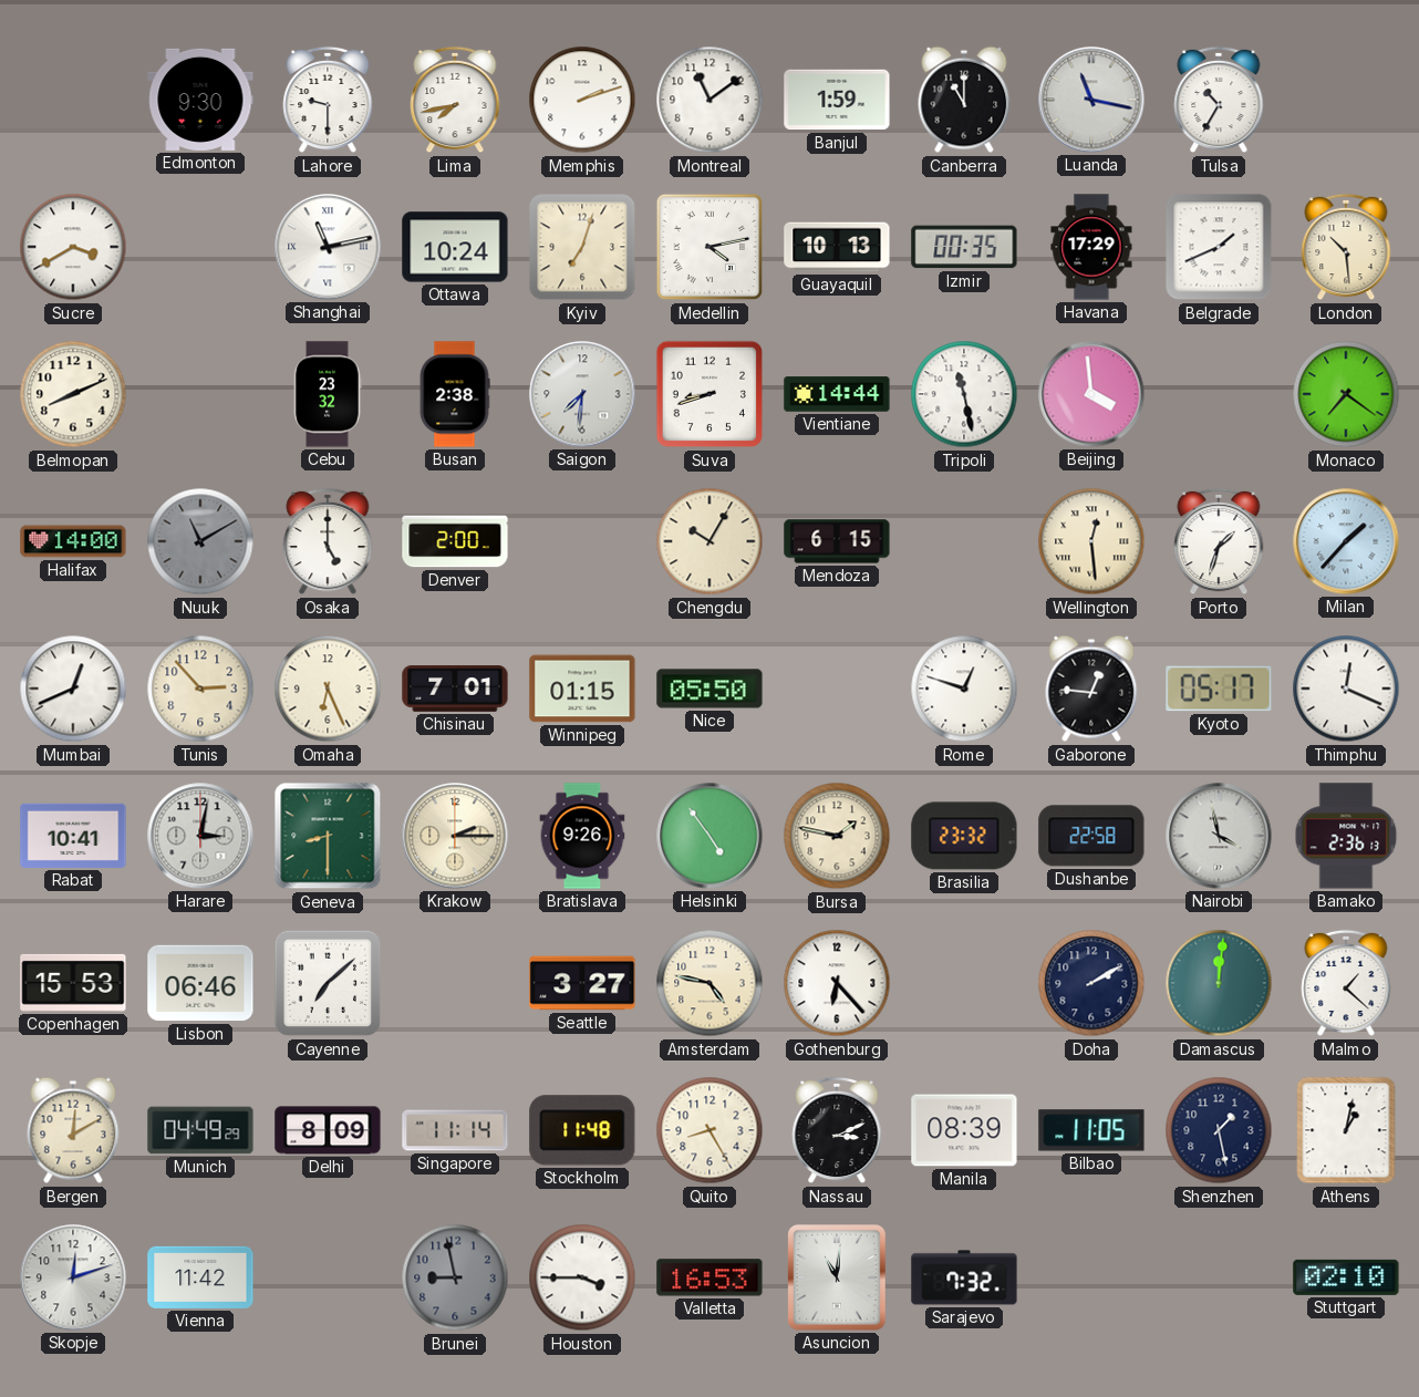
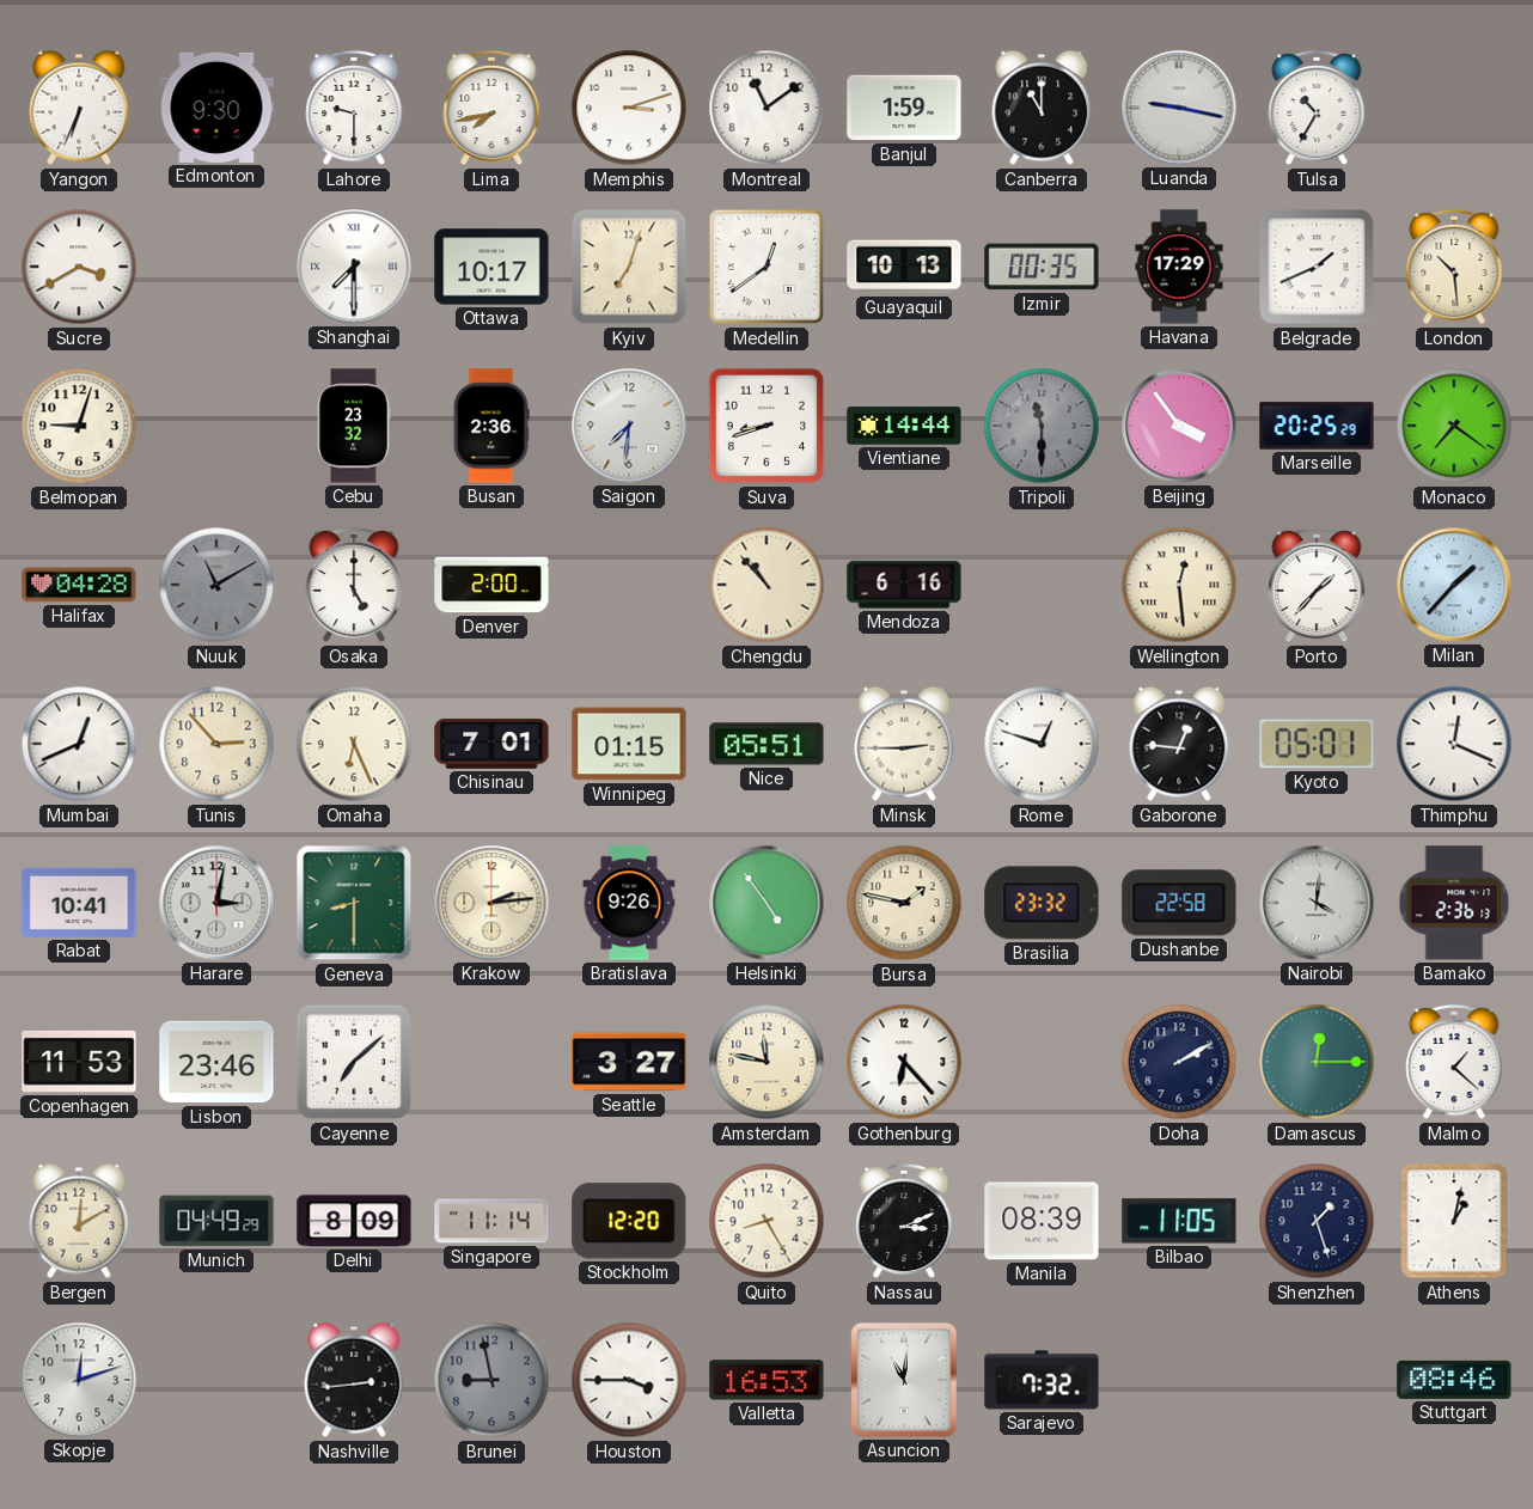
Yangon: none -> 6:34 (79, 108)
Memphis: 2:12 -> 3:12 (629, 108)
Luanda: 11:17 -> 9:17 (1179, 108)
Shanghai: 11:13 -> 7:30 (354, 267)
Ottawa: 10:24 -> 10:17 (491, 267)
Medellin: 4:13 -> 12:39 (767, 267)
Belmopan: 8:11 -> 9:03 (79, 426)
Busan: 2:38 -> 2:36 (491, 426)
Tripoli: 11:28 -> 11:30 (1042, 426)
Tripoli dial: white -> grey (1042, 426)
Beijing: 3:59 -> 3:54 (1179, 426)
Marseille: none -> 20:25 (1317, 426)
Halifax: 14:00 -> 04:28 (79, 585)
Chengdu: 10:05 -> 10:53 (767, 585)
Mendoza: 6:15 -> 6:16 (904, 585)
Porto: 1:33 -> 1:37 (1317, 585)
Nice: 05:50 -> 05:51 (767, 744)
Minsk: none -> 2:45 (904, 744)
Kyoto: 05:17 -> 05:01 (1317, 744)
Krakow: 2:15 -> 2:14 (491, 903)
Nairobi: 3:58 -> 4:01 (1317, 903)
Copenhagen: 15:53 -> 11:53 (79, 1062)
Lisbon: 06:46 -> 23:46 (216, 1062)
Amsterdam: 4:47 -> 11:47 (767, 1062)
Damascus: 12:01 -> 12:15 (1317, 1062)
Stockholm: 11:48 -> 12:20 (629, 1221)
Shenzhen: 1:28 -> 1:27 (1317, 1221)
Vienna: 11:42 -> none (200, 1277)
Nashville: none -> 2:44 (354, 1380)
Stuttgart: 02:10 -> 08:46 (1454, 1380)
